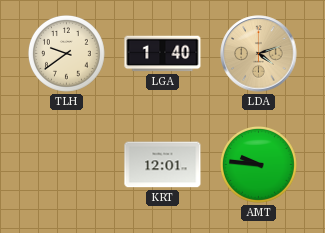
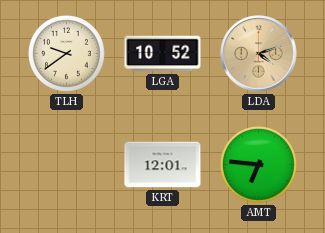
LGA: 1:40 -> 10:52 (163, 54)
AMT: 9:46 -> 6:46 (259, 165)
